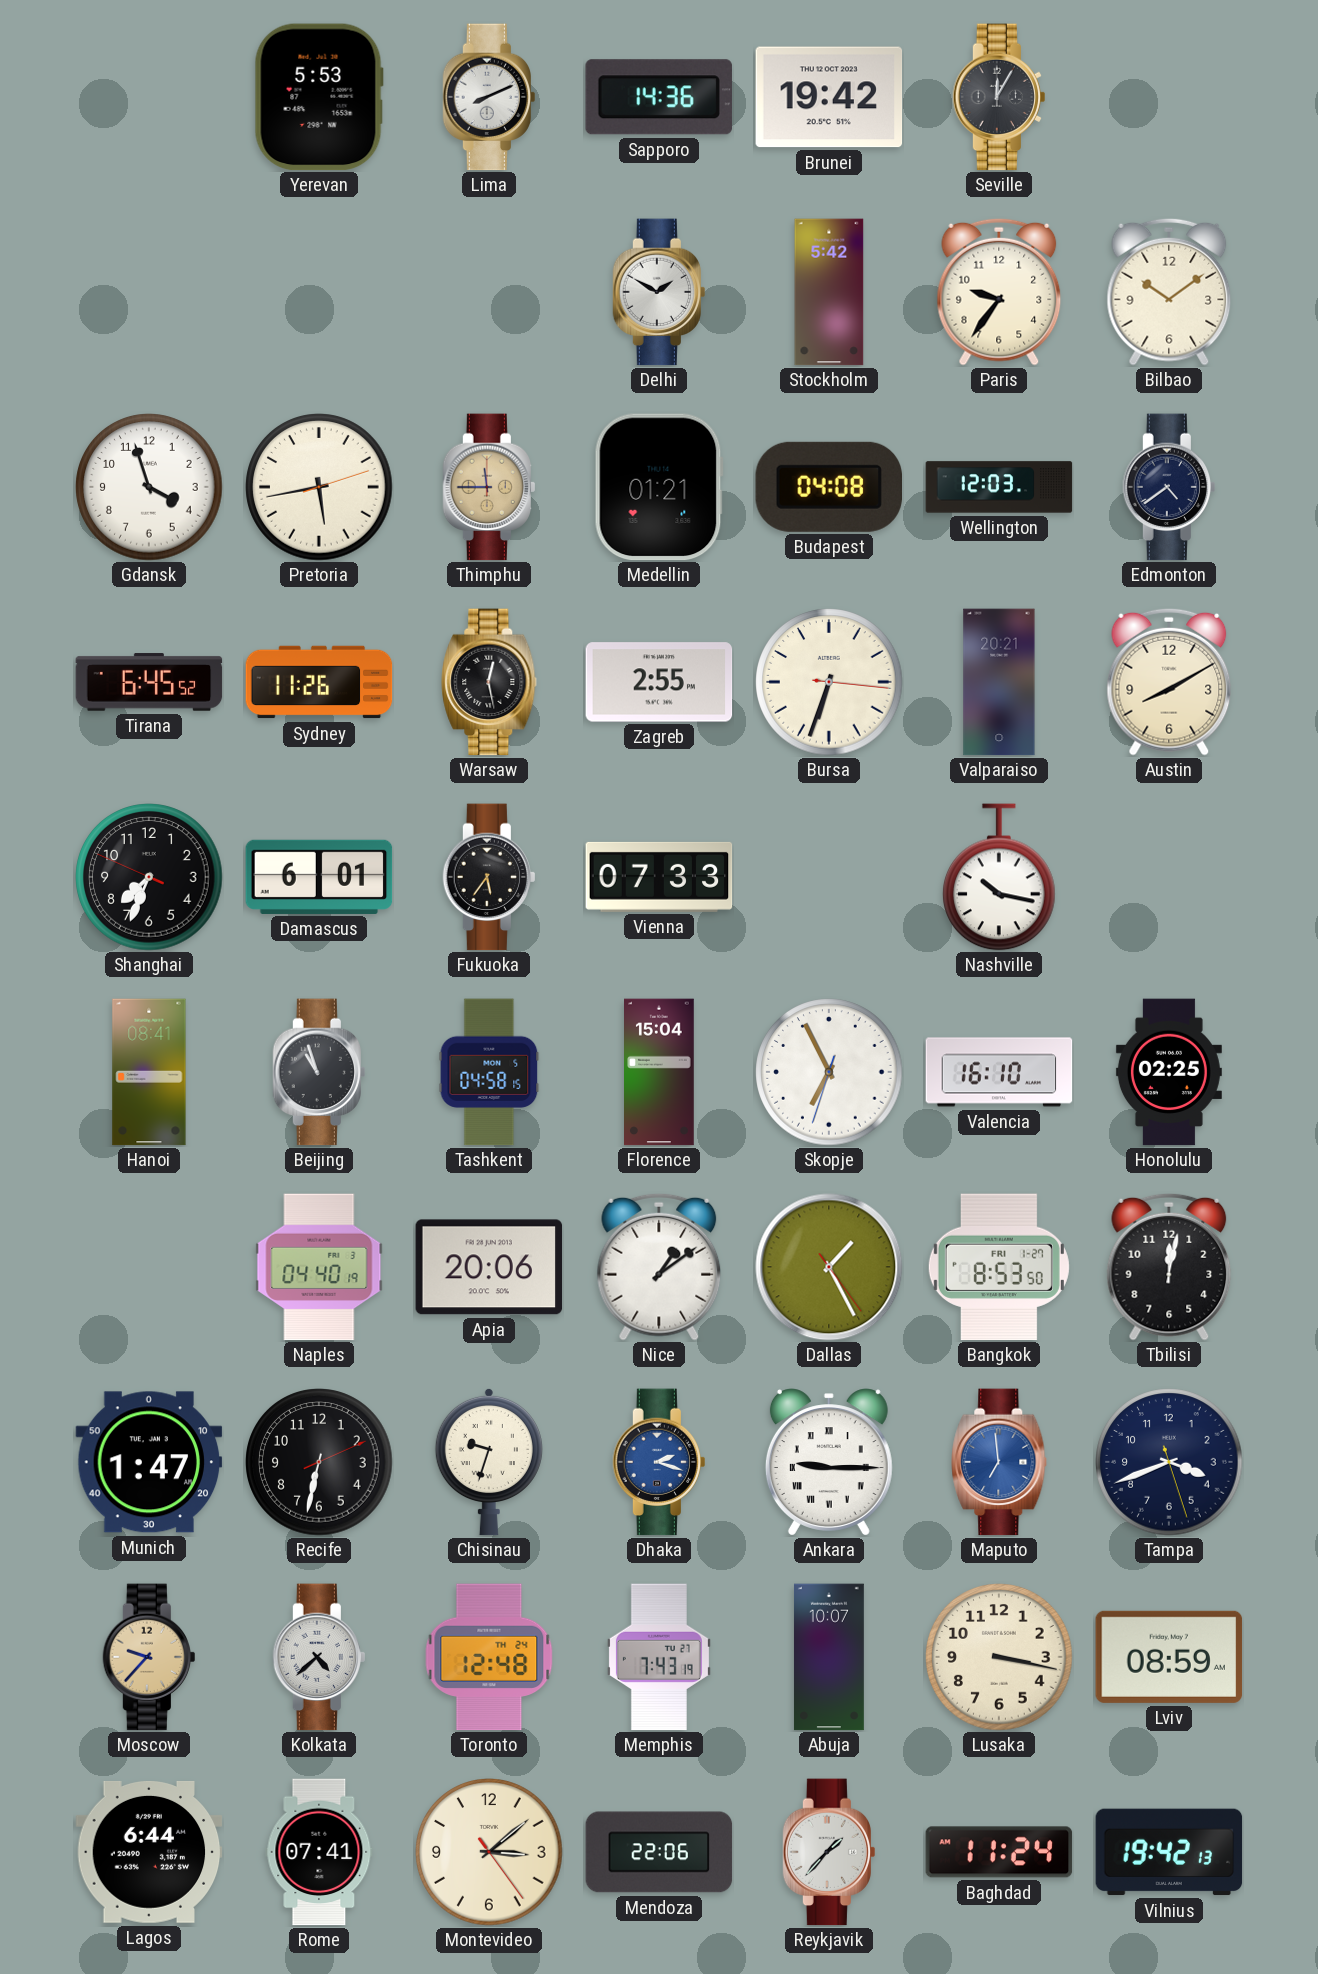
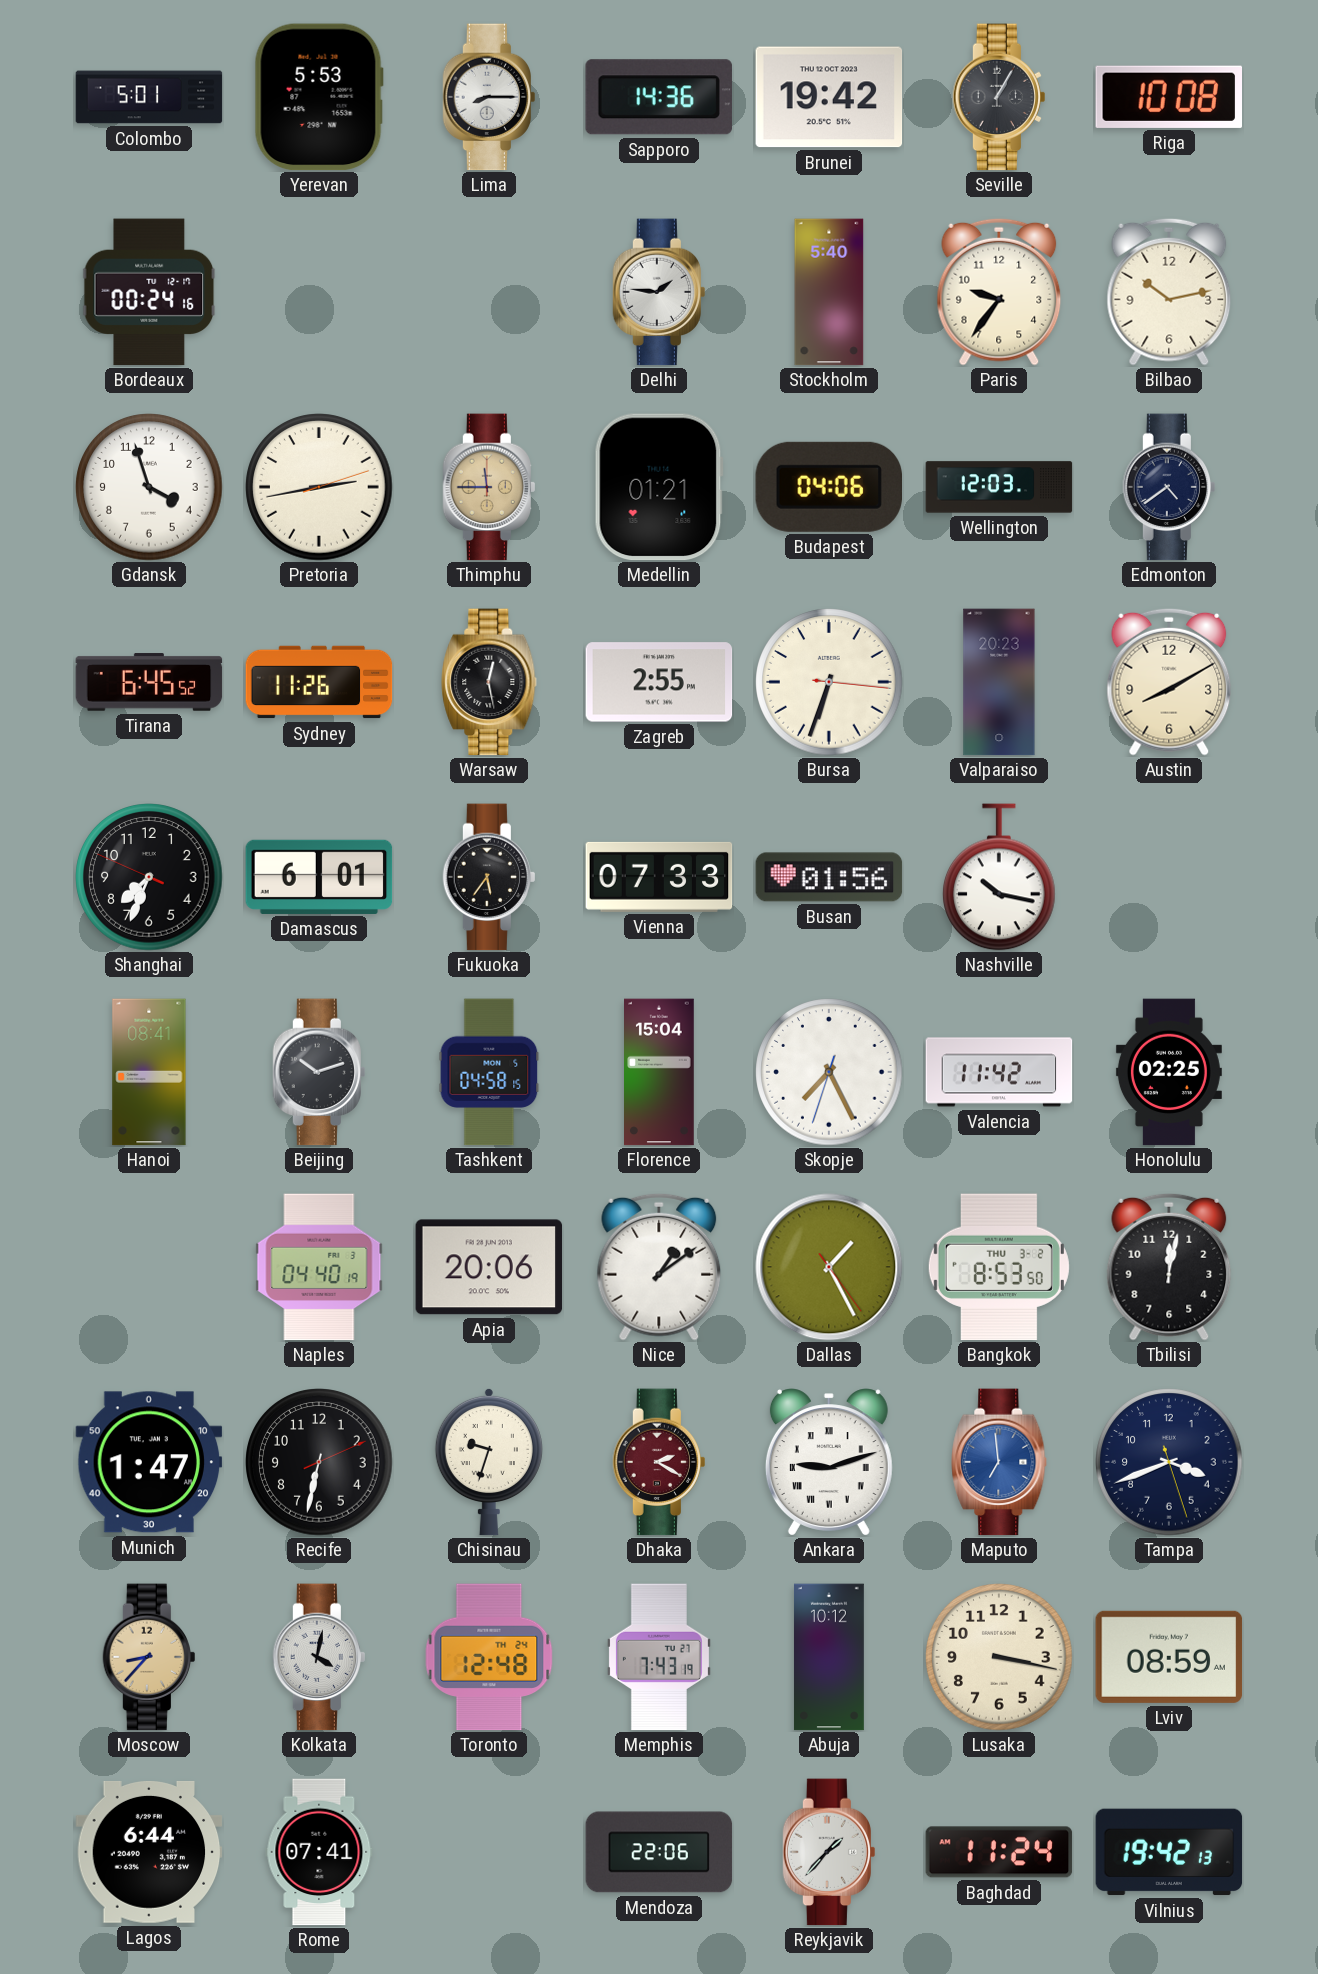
Colombo: none -> 5:01 (149, 97)
Lima: 8:11 -> 8:15 (488, 97)
Seville: 12:05 -> 1:05 (998, 97)
Riga: none -> 10:08 (1168, 97)
Bordeaux: none -> 00:24 (149, 292)
Delhi: 1:50 -> 1:46 (658, 292)
Stockholm: 5:42 -> 5:40 (829, 292)
Bilbao: 10:09 -> 10:13 (1169, 292)
Pretoria: 5:43 -> 2:43 (319, 487)
Budapest: 04:08 -> 04:06 (828, 487)
Valparaiso: 20:21 -> 20:23 (999, 682)
Busan: none -> 01:56 (829, 877)
Beijing: 10:57 -> 10:12 (318, 1072)
Skopje: 6:55 -> 7:25 (829, 1072)
Valencia: 16:10 -> 11:42 (999, 1072)
Bangkok date: FRI 1-27 -> THU 3-2 (999, 1267)
Dhaka: 2:18 -> 2:20 (658, 1462)
Dhaka dial: blue -> burgundy (658, 1462)
Ankara: 9:15 -> 9:12 (829, 1462)
Moscow: 9:37 -> 8:37 (148, 1657)
Kolkata: 4:38 -> 4:02 (318, 1657)
Abuja: 10:07 -> 10:12 (829, 1657)
Montevideo: 3:08 -> none (489, 1852)
